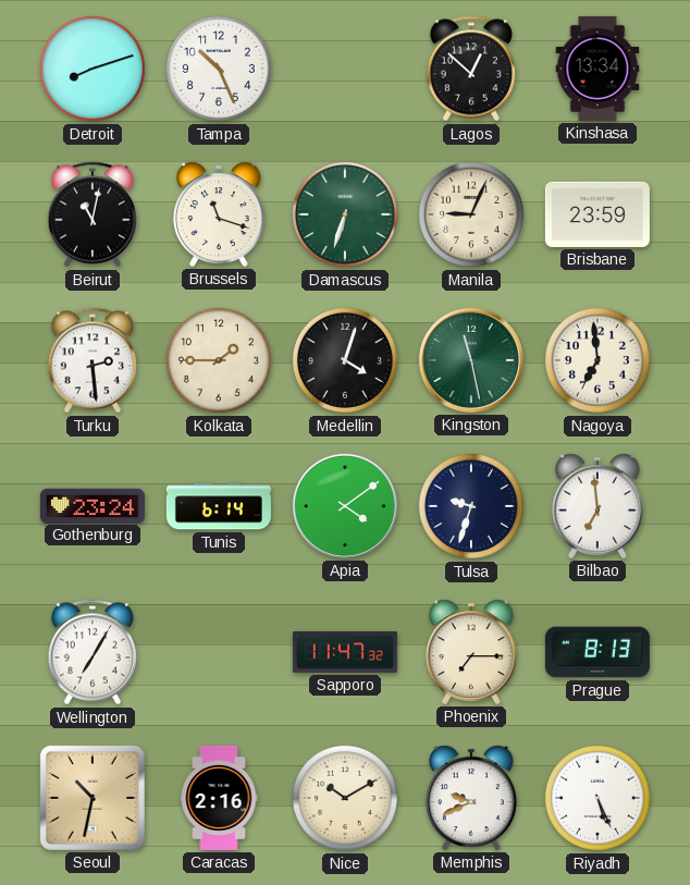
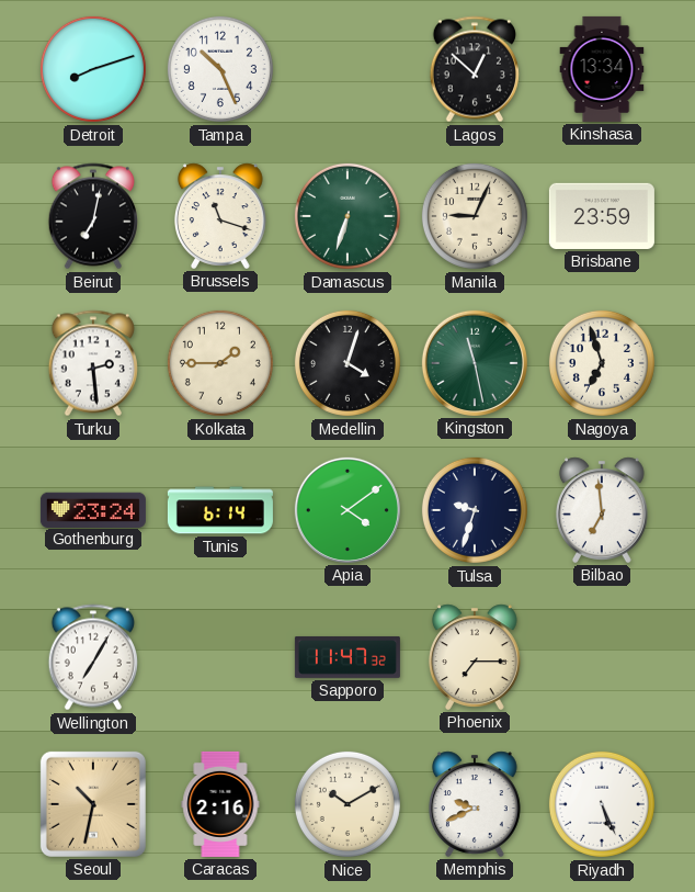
Beirut: 11:02 -> 7:02 (93, 216)
Nagoya: 6:59 -> 6:57 (602, 363)
Prague: 8:13 -> none (597, 652)
